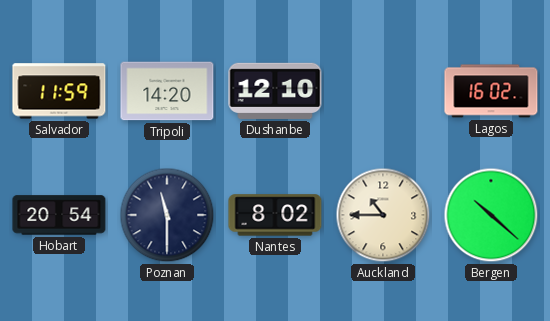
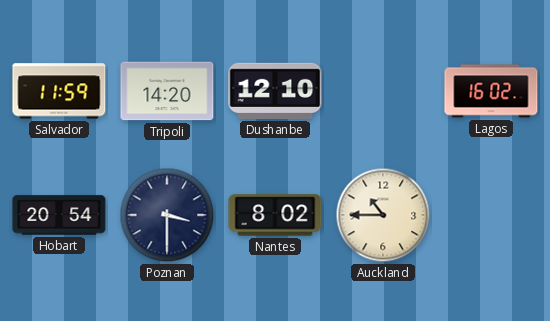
Poznan: 11:30 -> 3:30 (167, 215)
Bergen: 10:22 -> none (491, 215)
